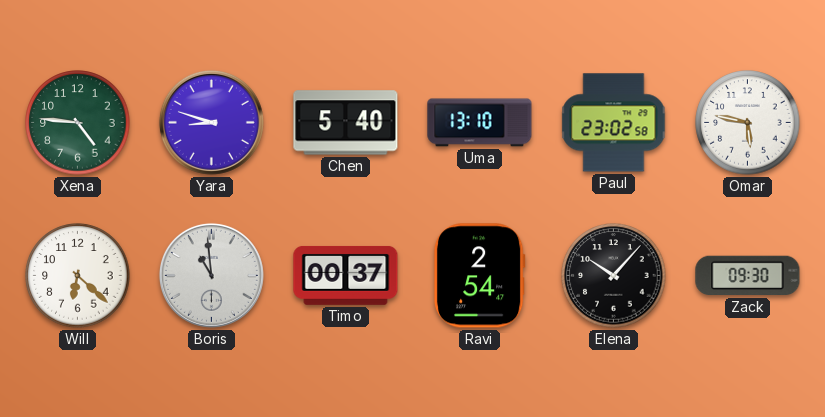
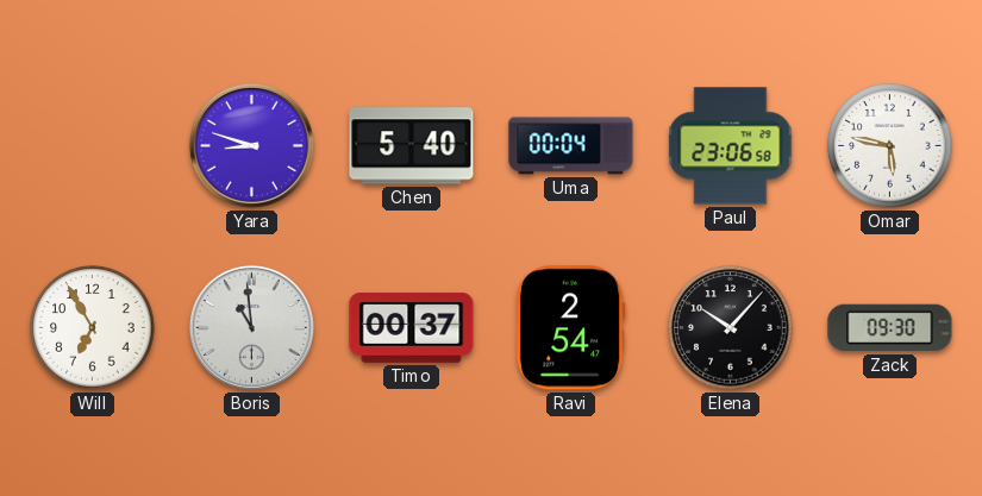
Xena: 4:46 -> none (78, 123)
Uma: 13:10 -> 00:04 (571, 146)
Paul: 23:02 -> 23:06 (731, 146)
Will: 6:22 -> 6:55 (93, 328)
